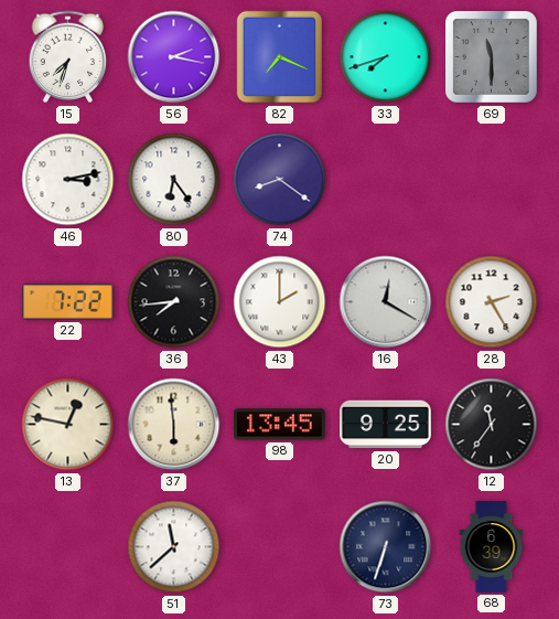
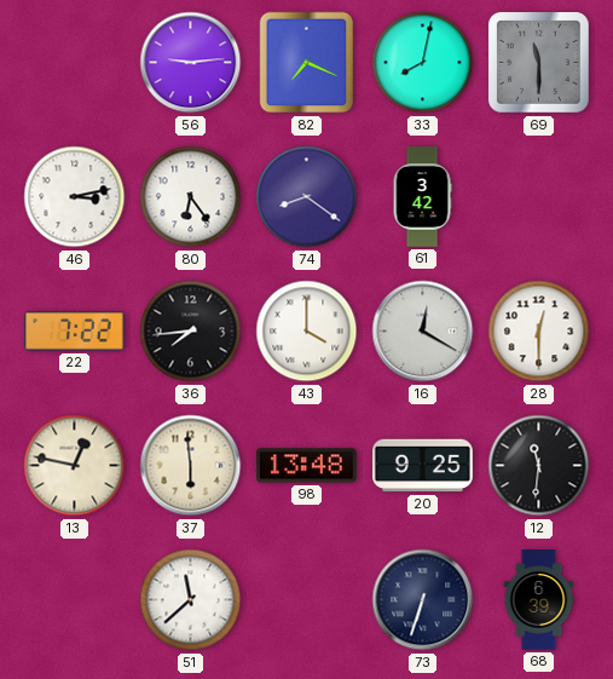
15: 7:33 -> none (68, 57)
56: 2:17 -> 9:14 (191, 63)
33: 7:42 -> 8:02 (423, 63)
61: none -> 3:42 (422, 197)
43: 2:00 -> 4:00 (307, 332)
28: 2:25 -> 12:30 (539, 332)
98: 13:45 -> 13:48 (307, 466)
12: 11:36 -> 11:31 (539, 466)
